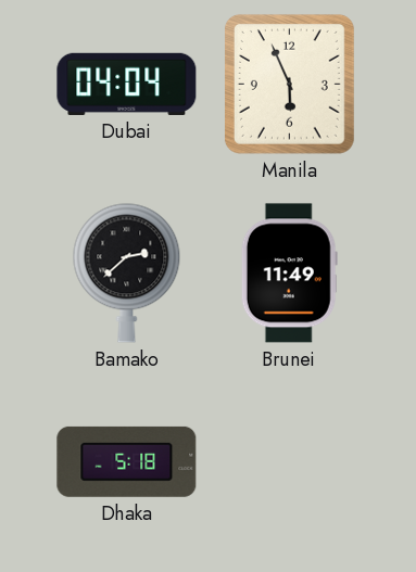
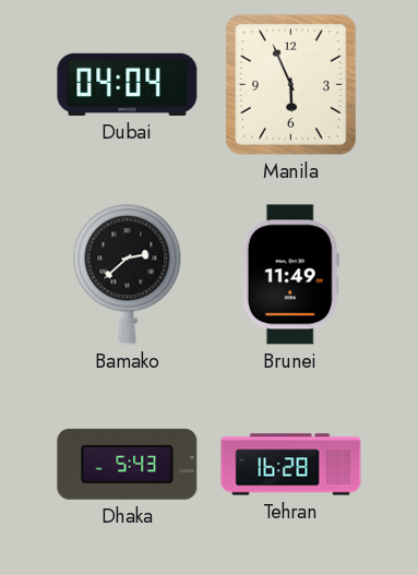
Dhaka: 5:18 -> 5:43 (128, 464)
Tehran: none -> 16:28 (291, 465)
